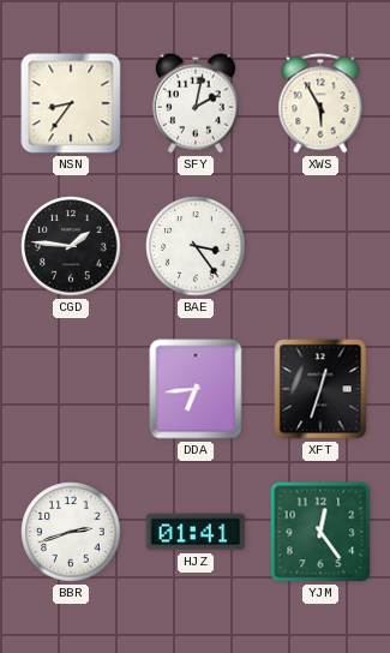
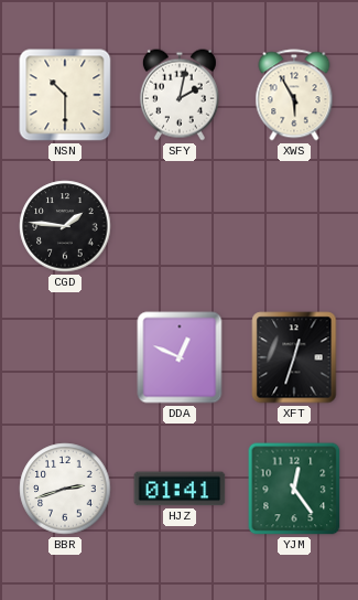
NSN: 8:36 -> 10:30 (65, 95)
BAE: 3:24 -> none (196, 246)
DDA: 6:44 -> 12:49 (180, 357)
